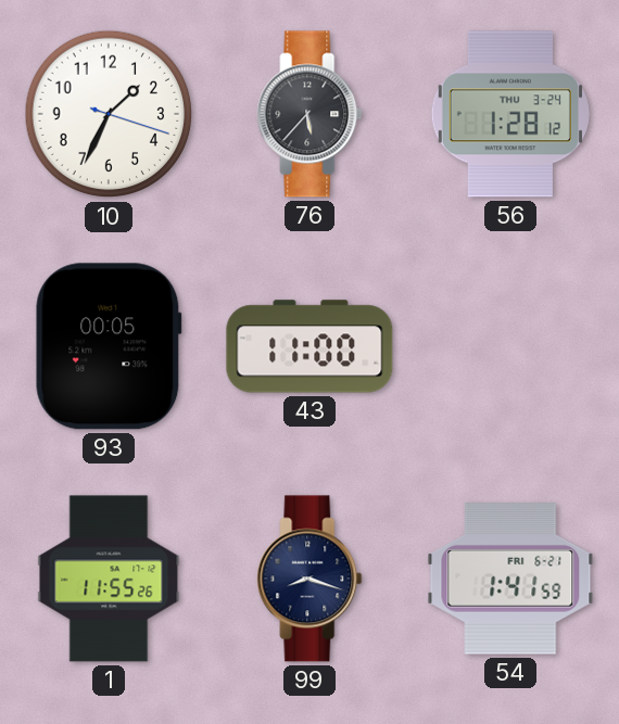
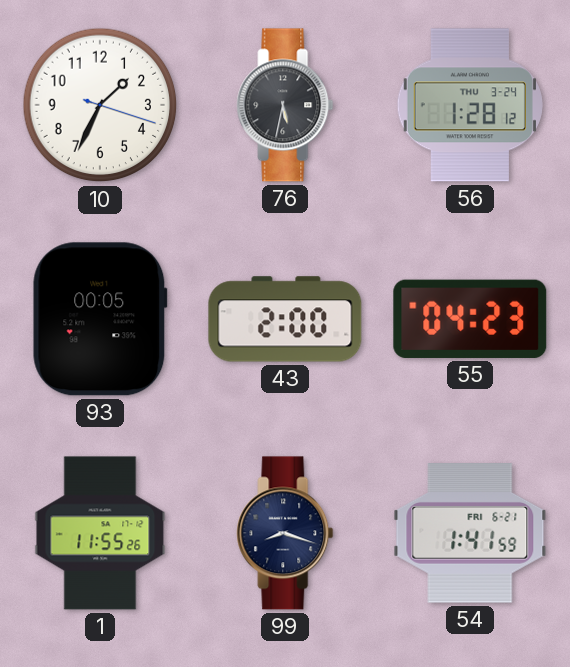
76: 5:37 -> 5:32 (285, 105)
43: 11:00 -> 2:00 (285, 319)
55: none -> 04:23 (470, 319)
